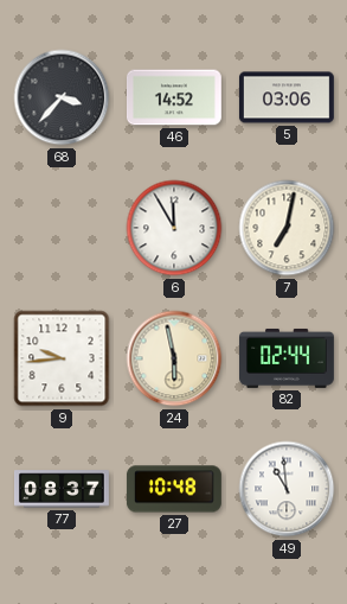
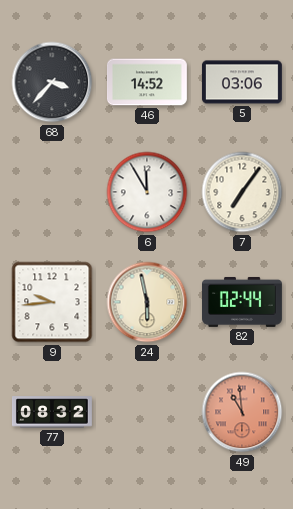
7: 7:02 -> 7:06 (242, 192)
77: 08:37 -> 08:32 (53, 412)
27: 10:48 -> none (174, 489)
49 dial: white -> salmon (242, 412)
